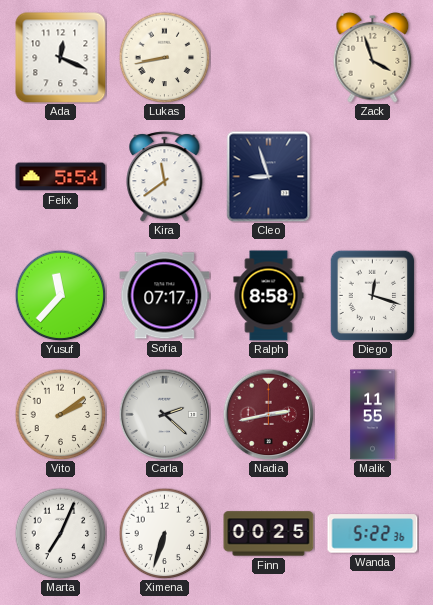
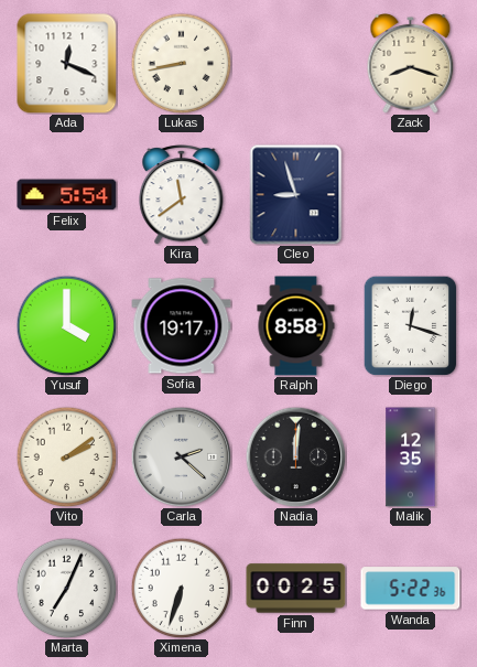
Zack: 3:57 -> 8:18 (411, 64)
Yusuf: 11:37 -> 4:00 (66, 325)
Sofia: 07:17 -> 19:17 (182, 326)
Nadia: 2:43 -> 12:01 (295, 456)
Nadia dial: burgundy -> black (295, 456)
Malik: 11:55 -> 12:35 (411, 458)
